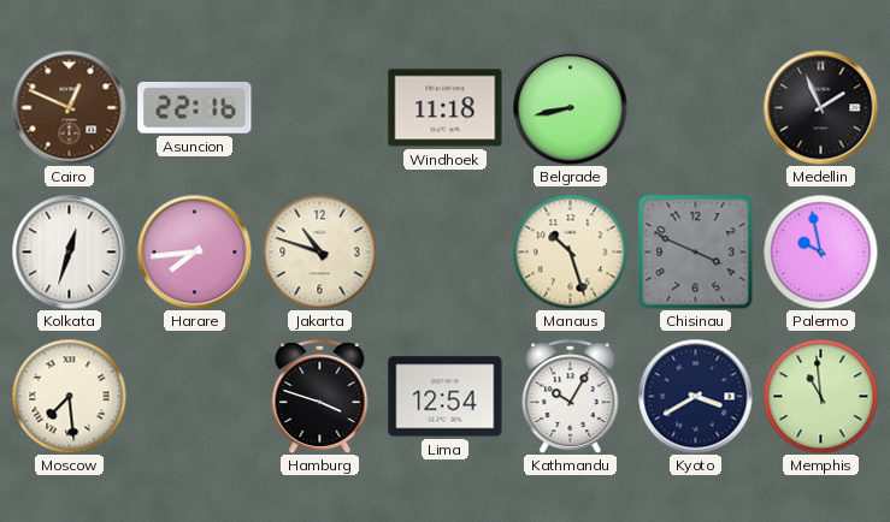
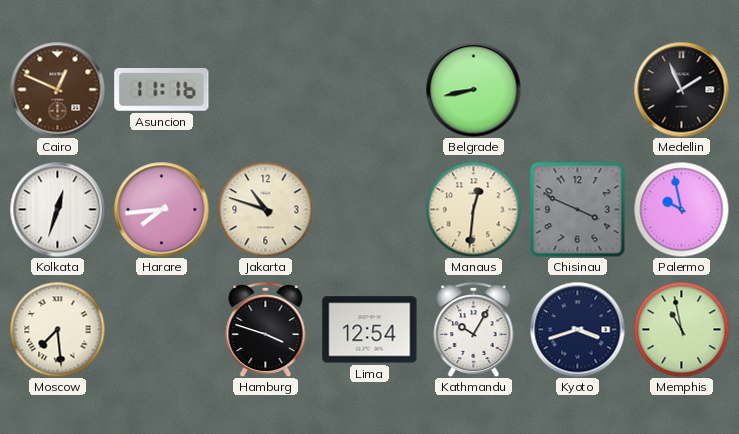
Asuncion: 22:16 -> 11:16 (162, 90)
Windhoek: 11:18 -> none (446, 108)
Manaus: 10:27 -> 12:31 (473, 209)
Kyoto: 3:40 -> 3:42 (577, 329)
Memphis: 10:59 -> 10:58 (681, 329)
